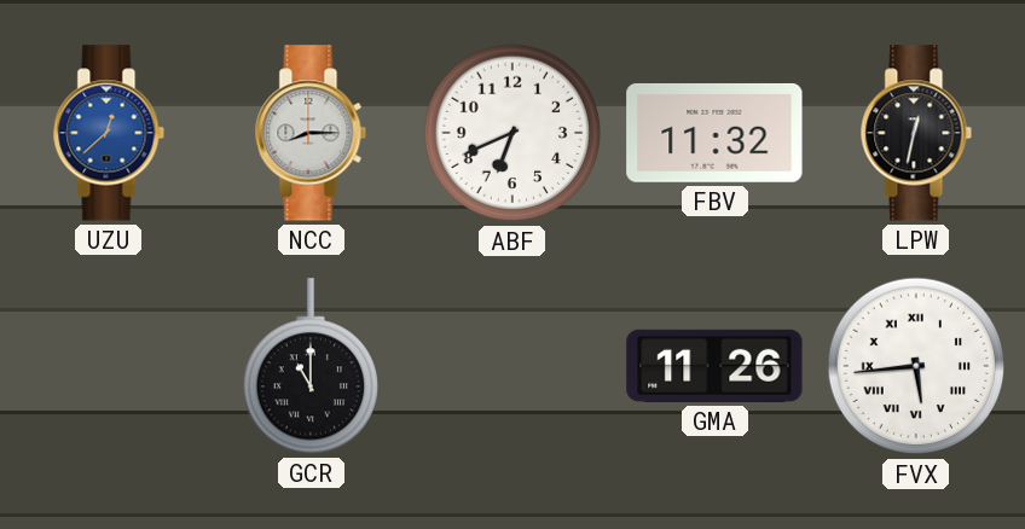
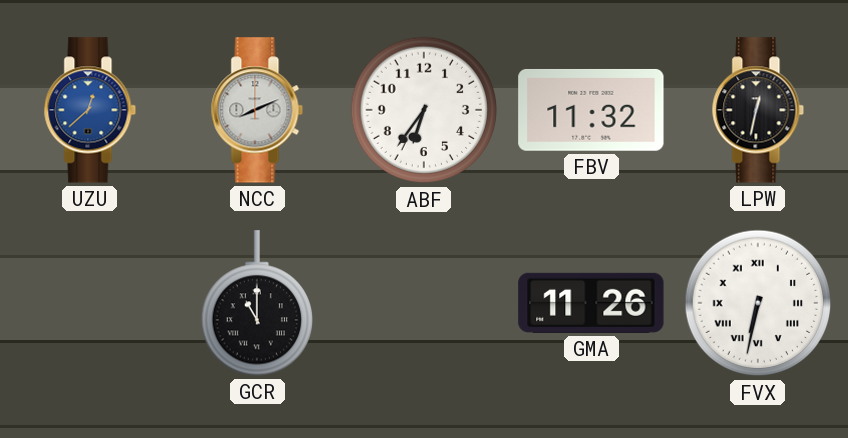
NCC: 8:15 -> 8:11 (257, 110)
ABF: 6:41 -> 6:36 (424, 110)
FVX: 5:44 -> 6:32 (758, 303)
